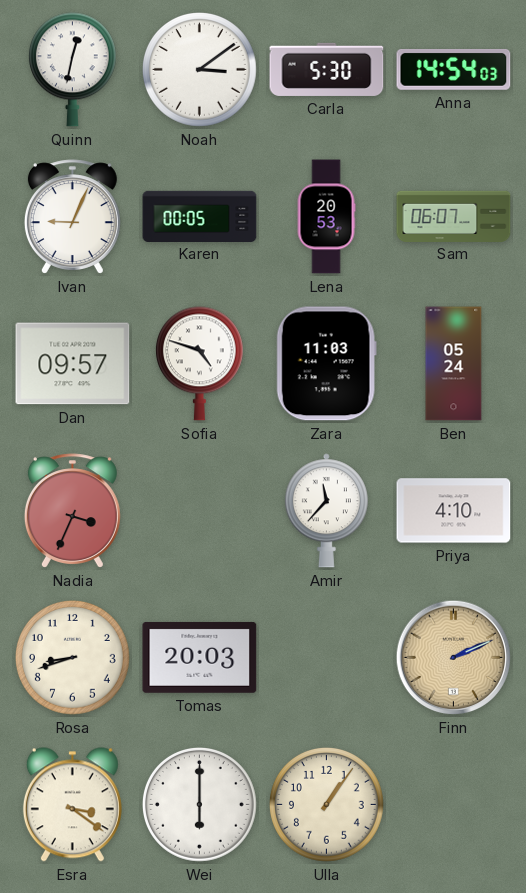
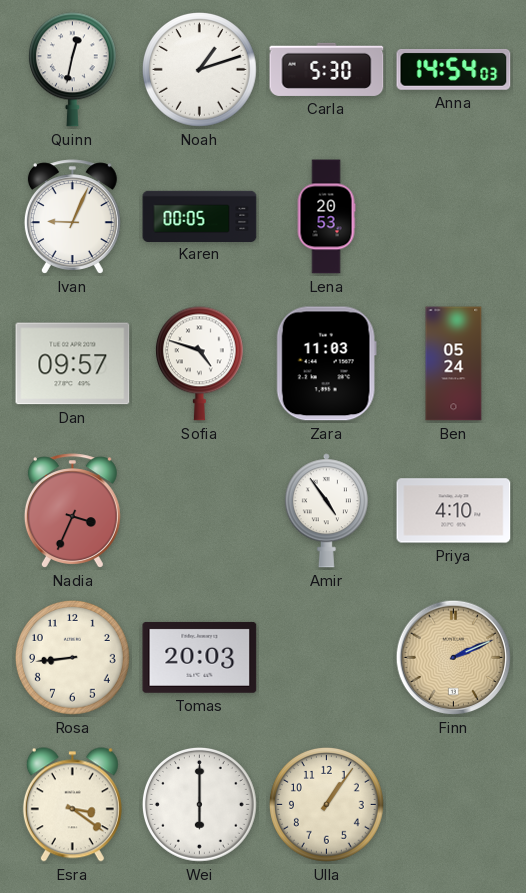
Noah: 3:09 -> 1:12 (200, 70)
Sam: 06:07 -> none (454, 216)
Amir: 11:37 -> 4:54 (326, 511)
Rosa: 8:42 -> 8:44 (73, 658)
